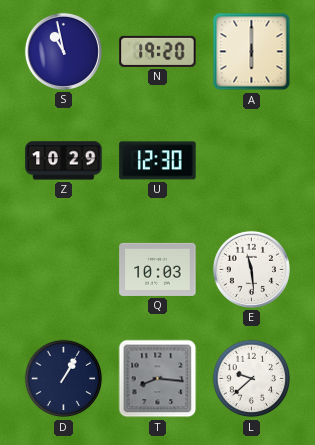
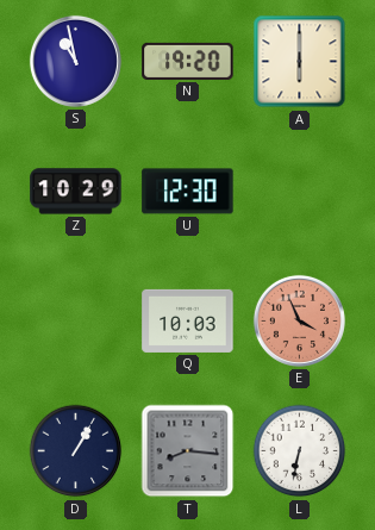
E: 11:29 -> 3:56 (299, 320)
E dial: white -> salmon (299, 320)
L: 9:38 -> 6:32 (300, 451)
